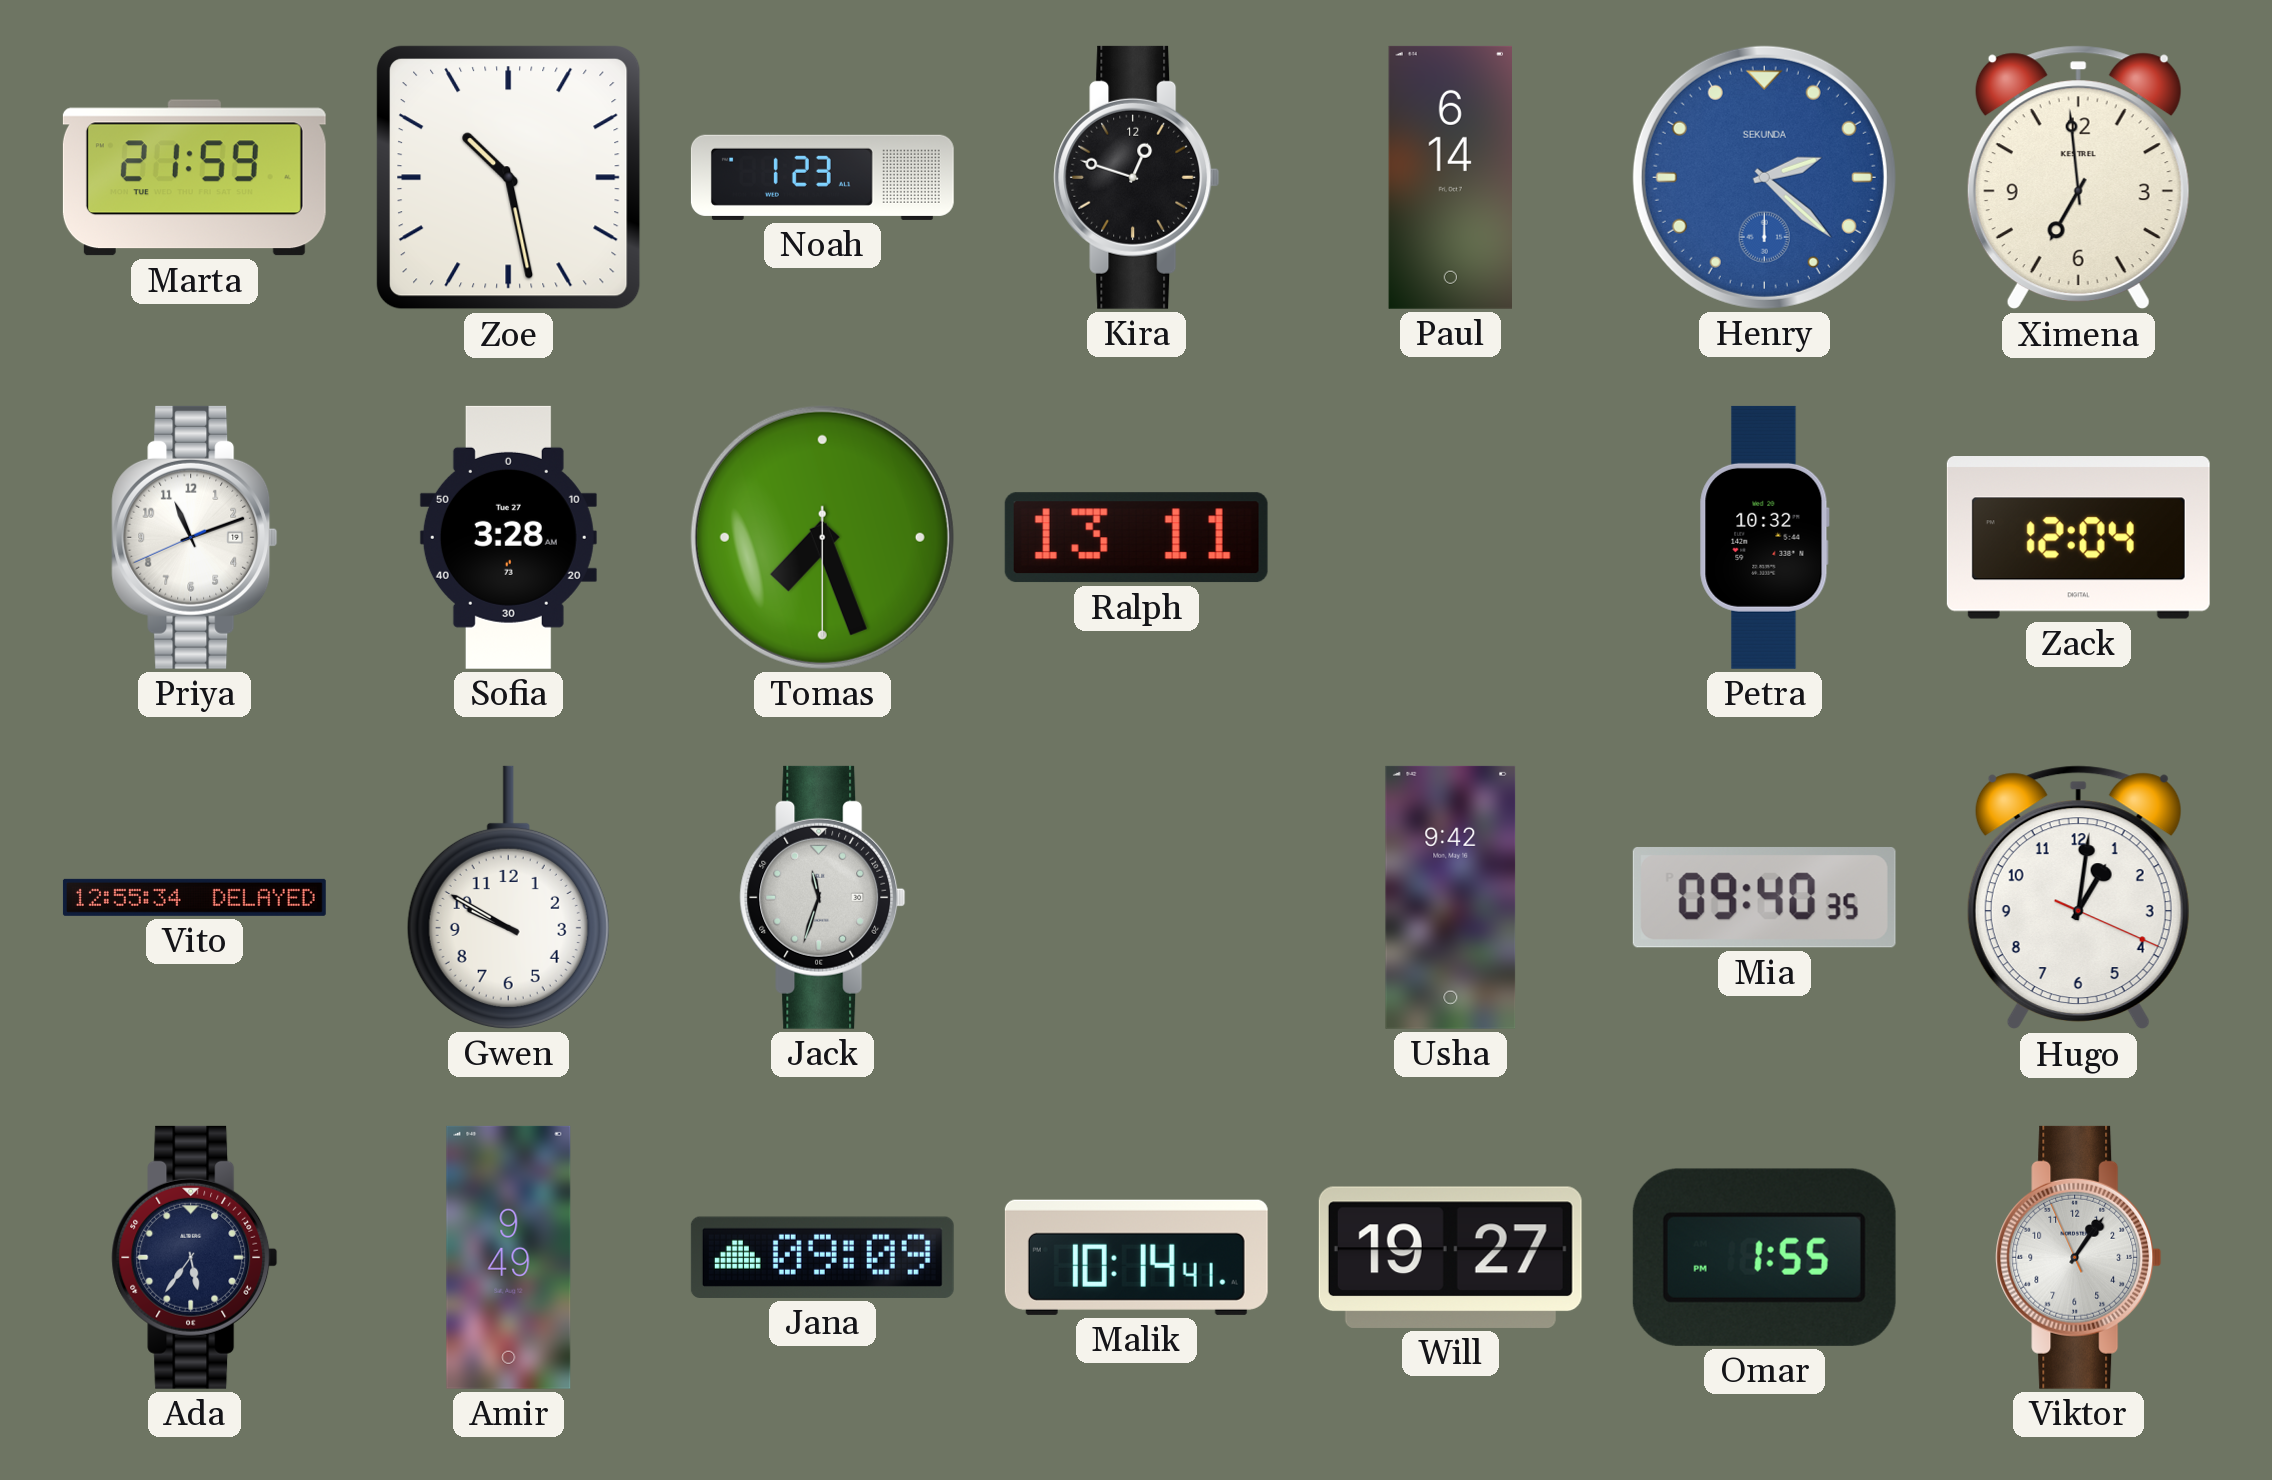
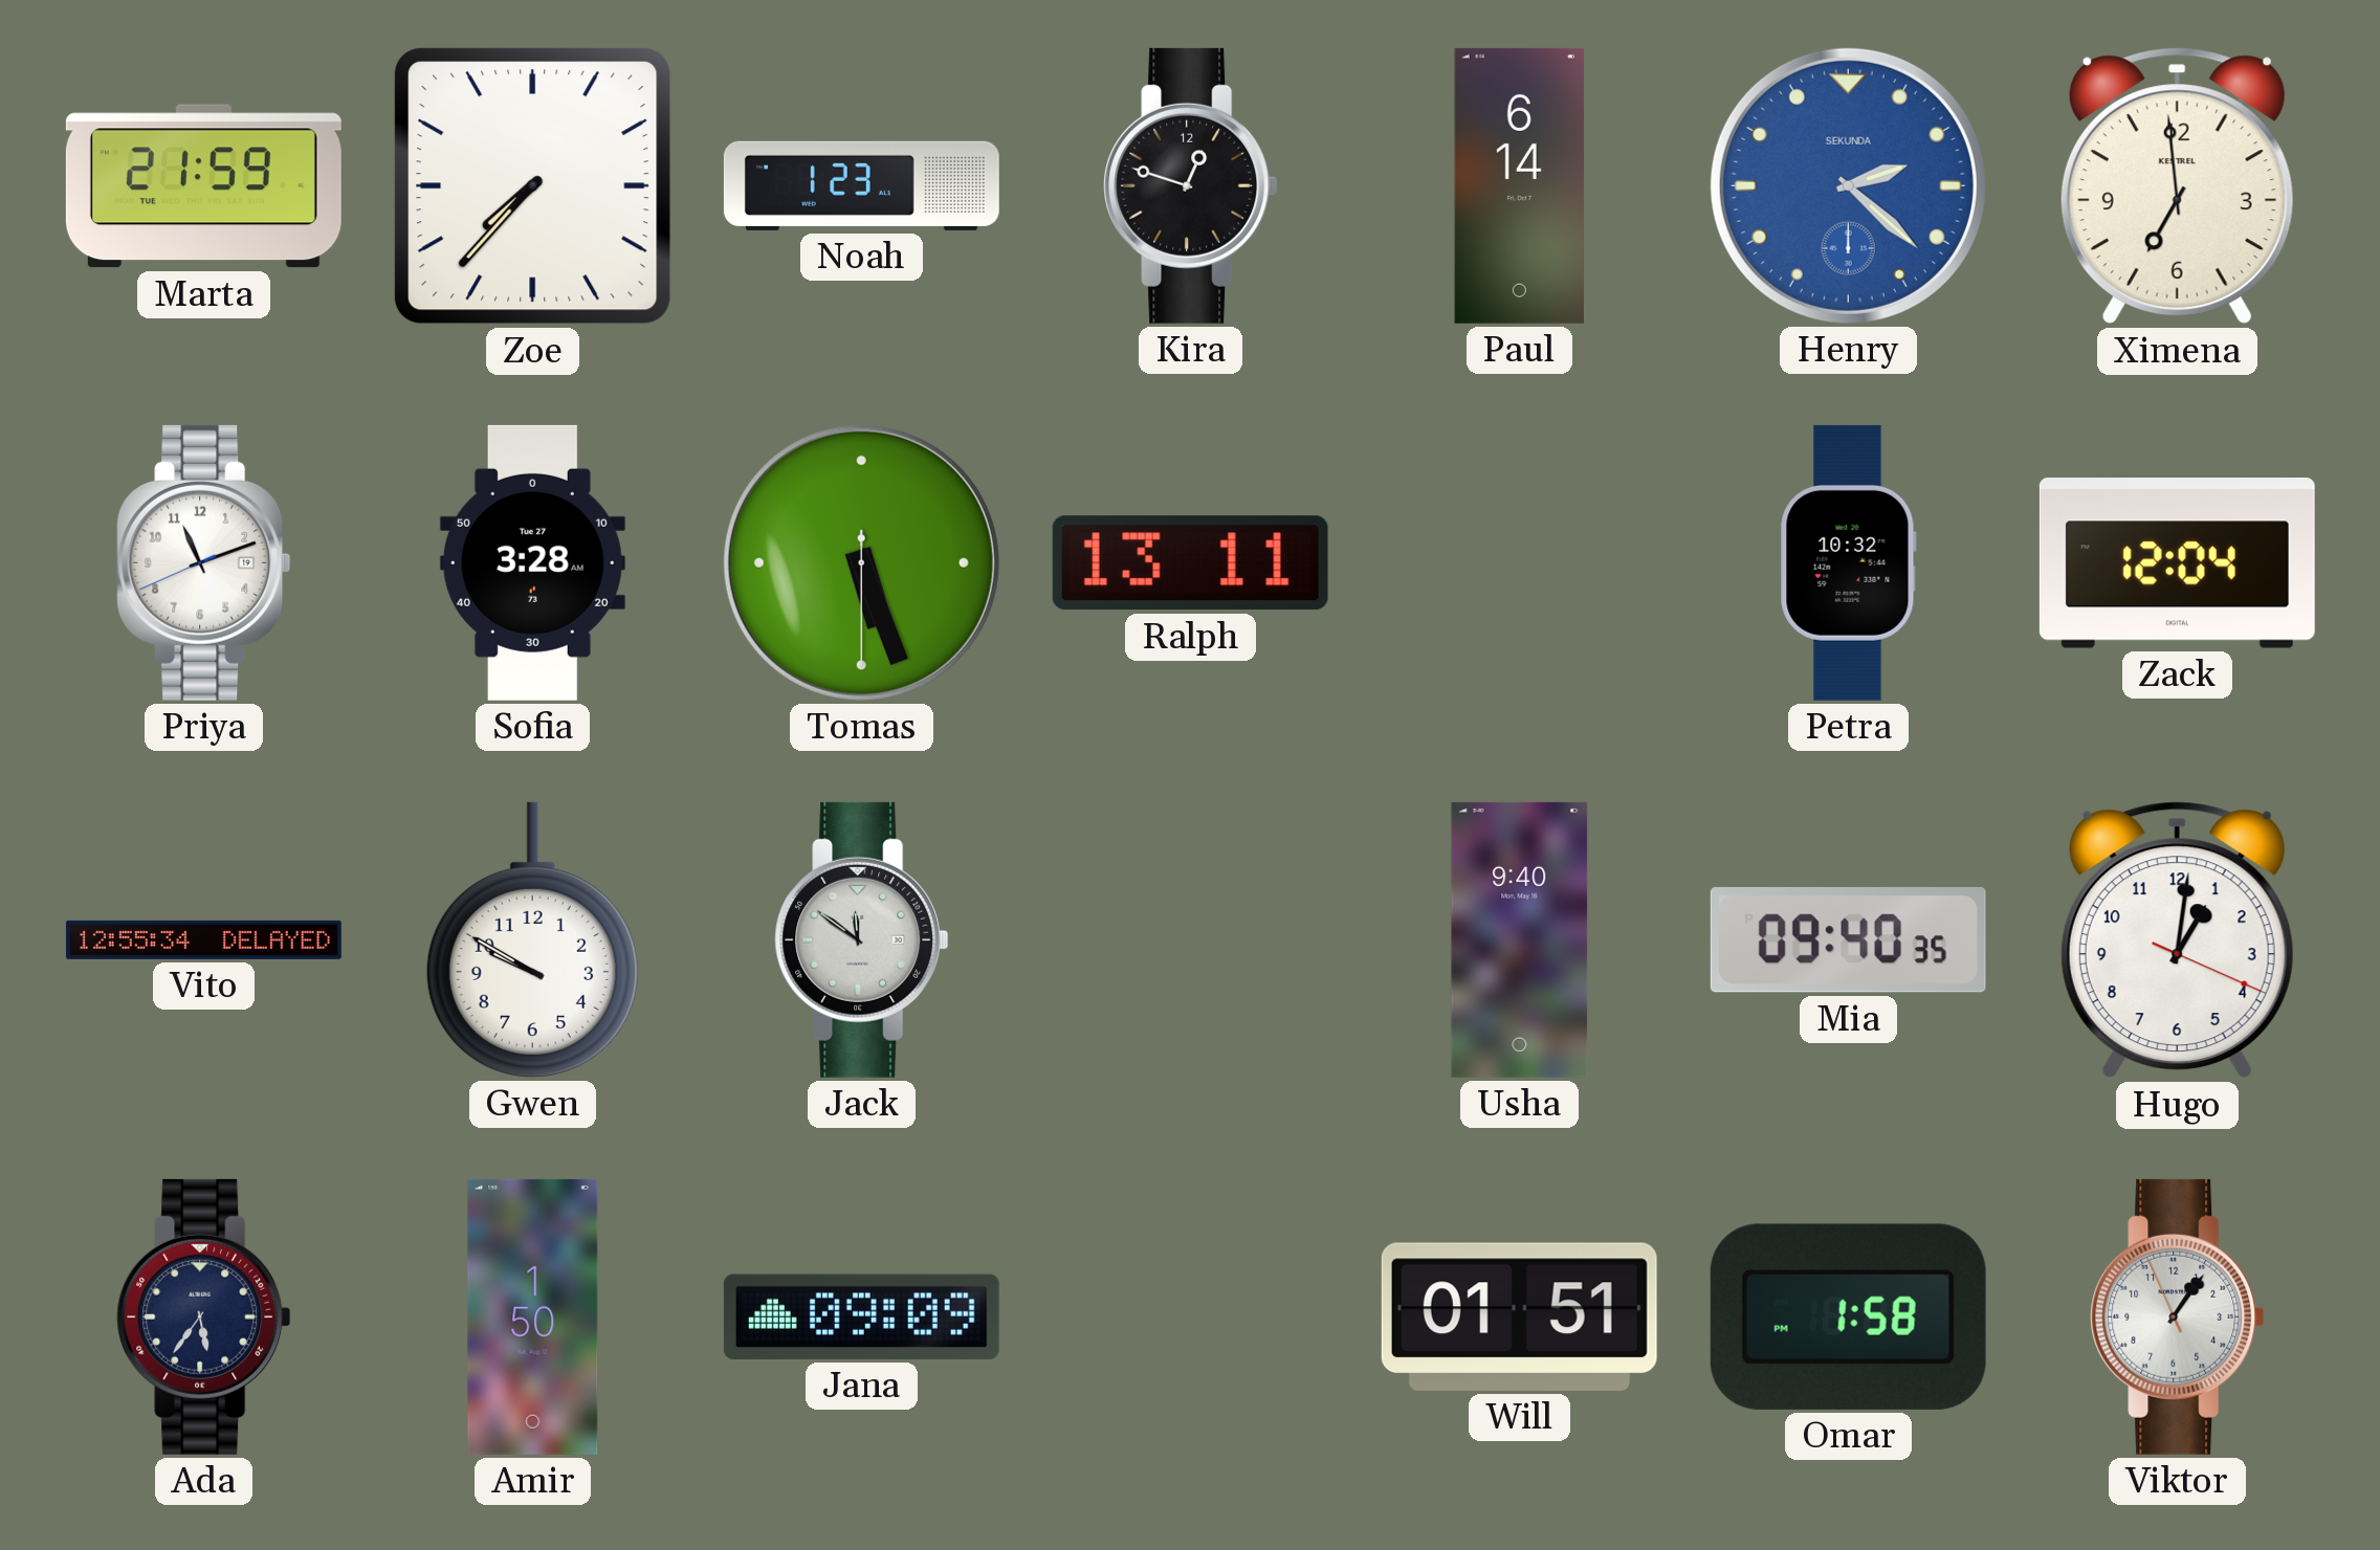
Zoe: 10:28 -> 7:37 (533, 186)
Tomas: 7:26 -> 5:26 (861, 562)
Jack: 11:33 -> 11:51 (862, 939)
Usha: 9:42 -> 9:40 (1520, 939)
Amir: 9:49 -> 1:50 (533, 1316)
Malik: 10:14 -> none (1136, 1257)
Will: 19:27 -> 01:51 (1519, 1316)
Omar: 1:55 -> 1:58 (1848, 1316)
